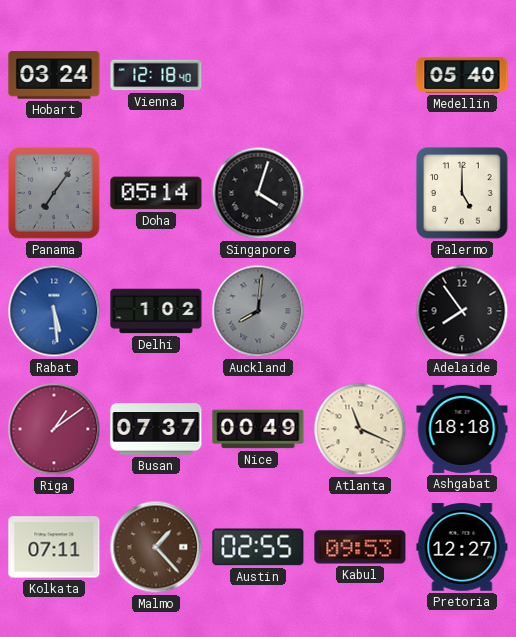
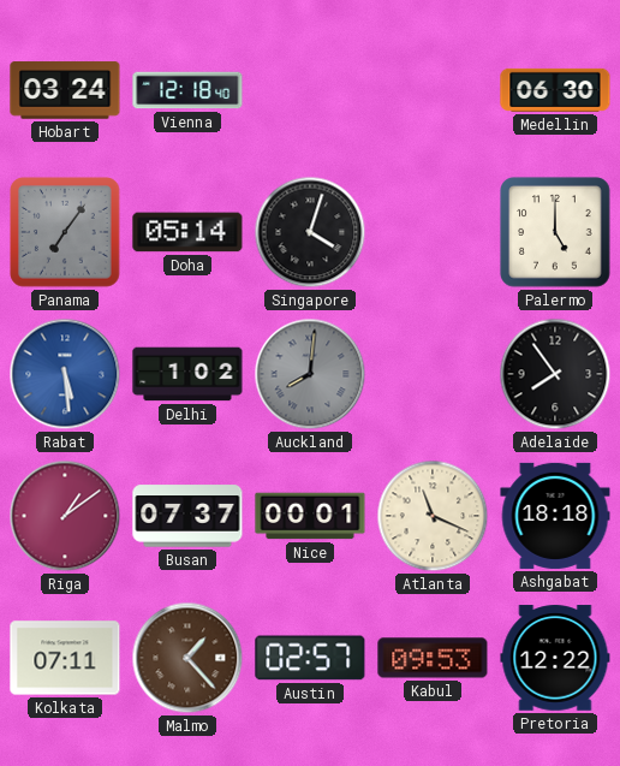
Medellin: 05:40 -> 06:30 (555, 90)
Nice: 00:49 -> 00:01 (310, 516)
Austin: 02:55 -> 02:57 (310, 658)
Pretoria: 12:27 -> 12:22 (555, 658)
